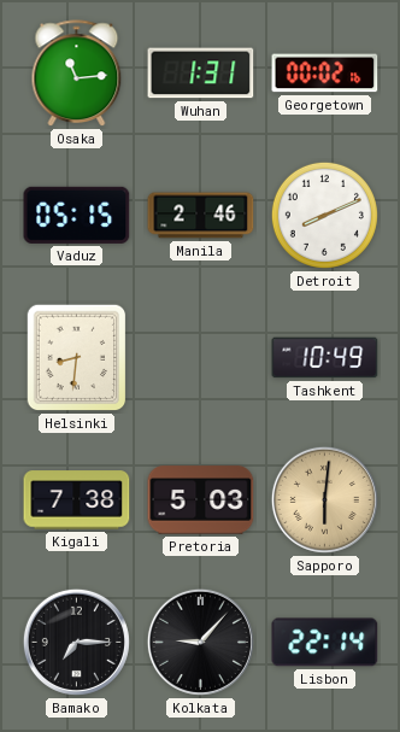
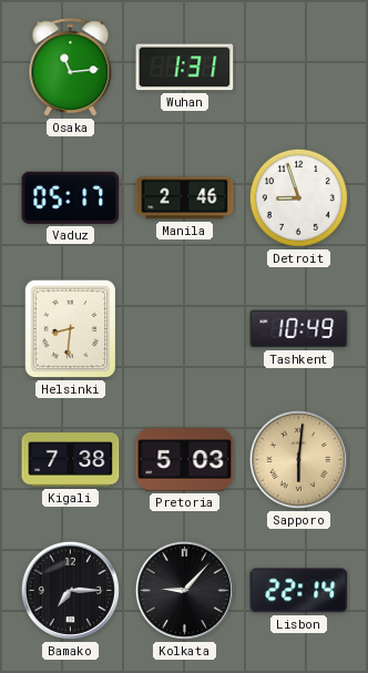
Georgetown: 00:02 -> none (325, 74)
Vaduz: 05:15 -> 05:17 (71, 197)
Detroit: 8:11 -> 8:57 (298, 197)
